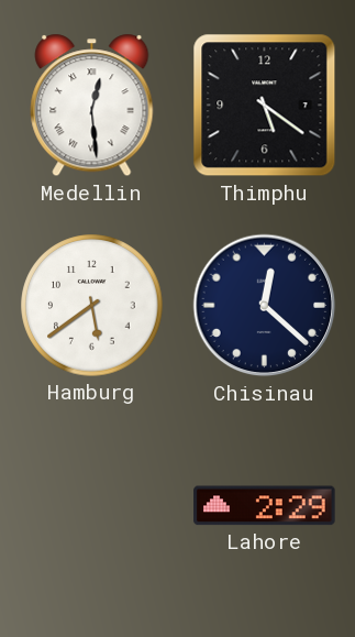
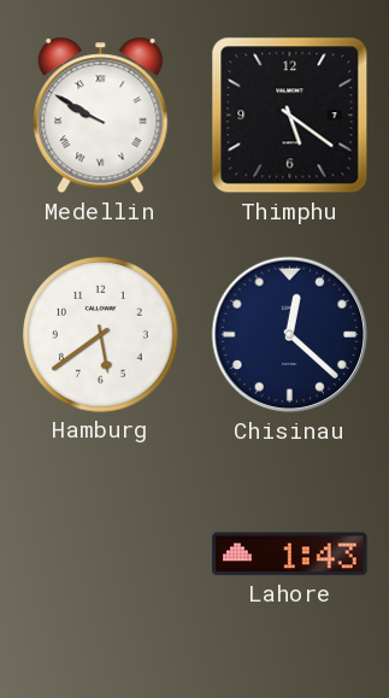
Medellin: 12:29 -> 9:50 (101, 116)
Lahore: 2:29 -> 1:43 (290, 555)
